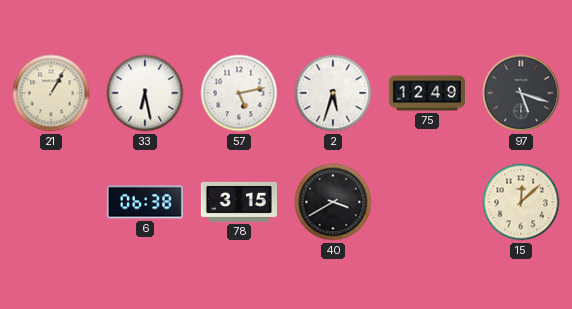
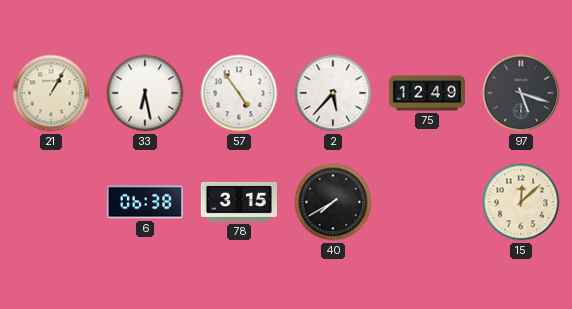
57: 5:13 -> 4:54 (239, 93)
2: 5:33 -> 5:37 (333, 93)
40: 3:40 -> 7:40 (333, 202)
